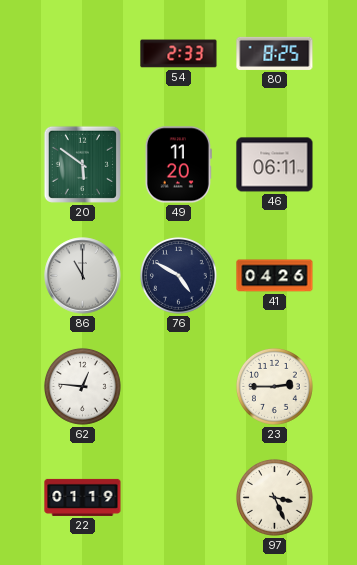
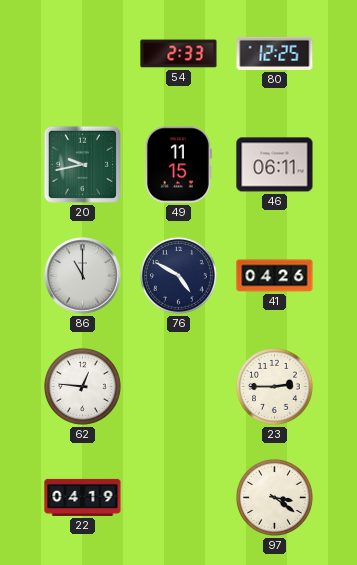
80: 8:25 -> 12:25 (275, 53)
20: 5:51 -> 9:43 (82, 164)
49: 11:20 -> 11:15 (178, 165)
22: 01:19 -> 04:19 (83, 497)
97: 3:26 -> 3:21 (274, 497)
